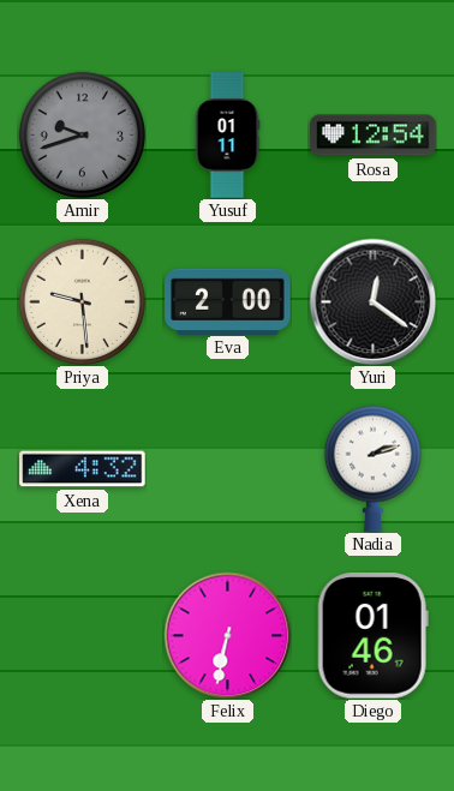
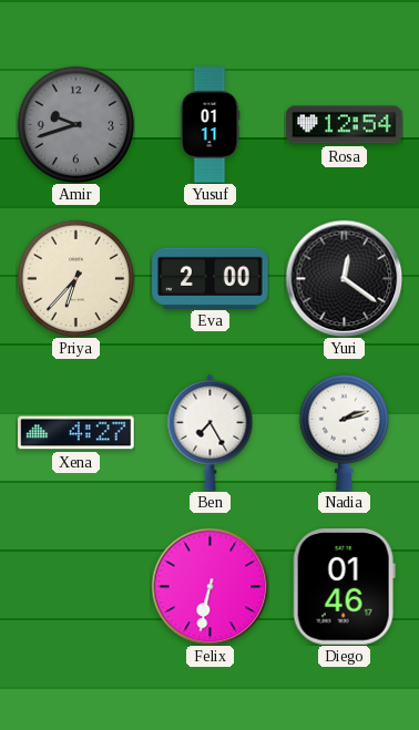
Priya: 9:29 -> 6:37 (75, 278)
Xena: 4:32 -> 4:27 (76, 433)
Ben: none -> 7:25 (211, 432)
